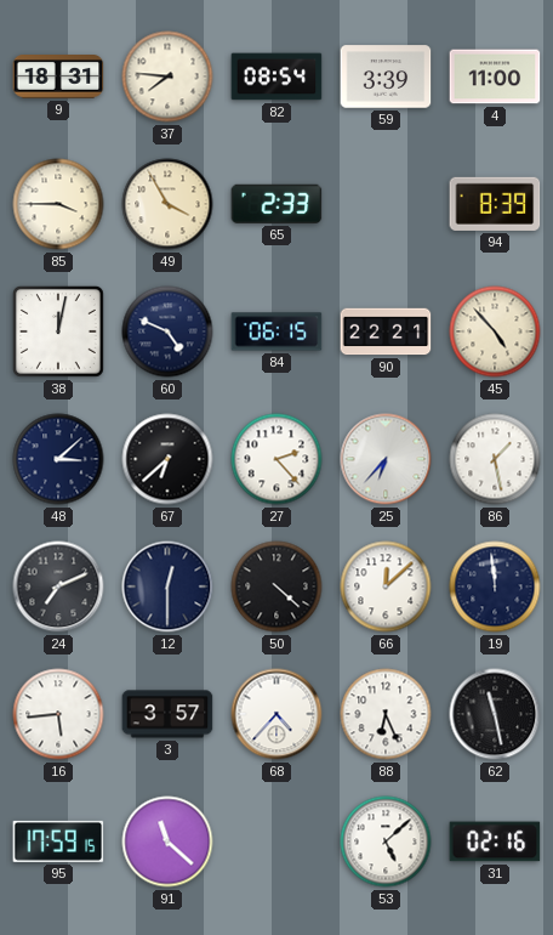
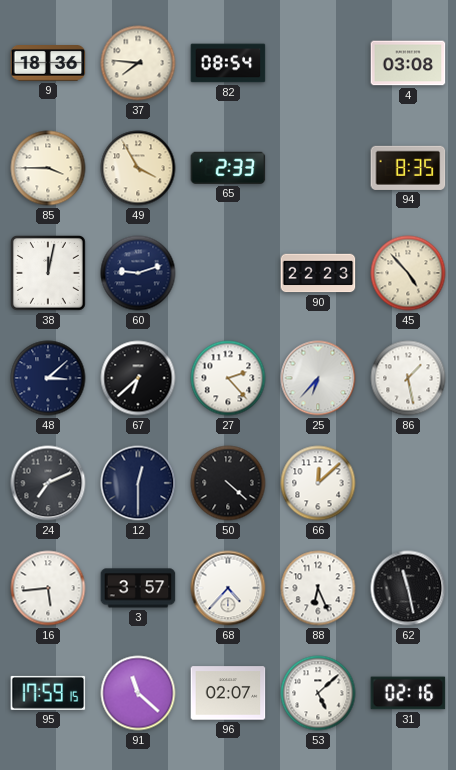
9: 18:31 -> 18:36 (48, 64)
59: 3:39 -> none (386, 76)
4: 11:00 -> 03:08 (408, 63)
94: 8:39 -> 8:35 (408, 168)
60: 4:49 -> 9:12 (138, 273)
84: 06:15 -> none (276, 331)
90: 22:21 -> 22:23 (318, 273)
19: 11:59 -> none (495, 586)
96: none -> 02:07 (228, 693)
